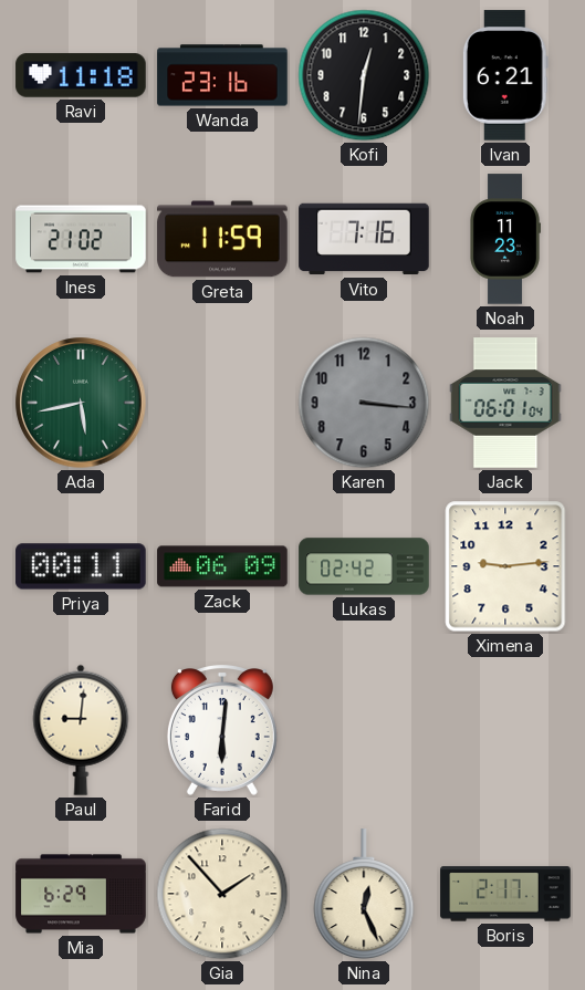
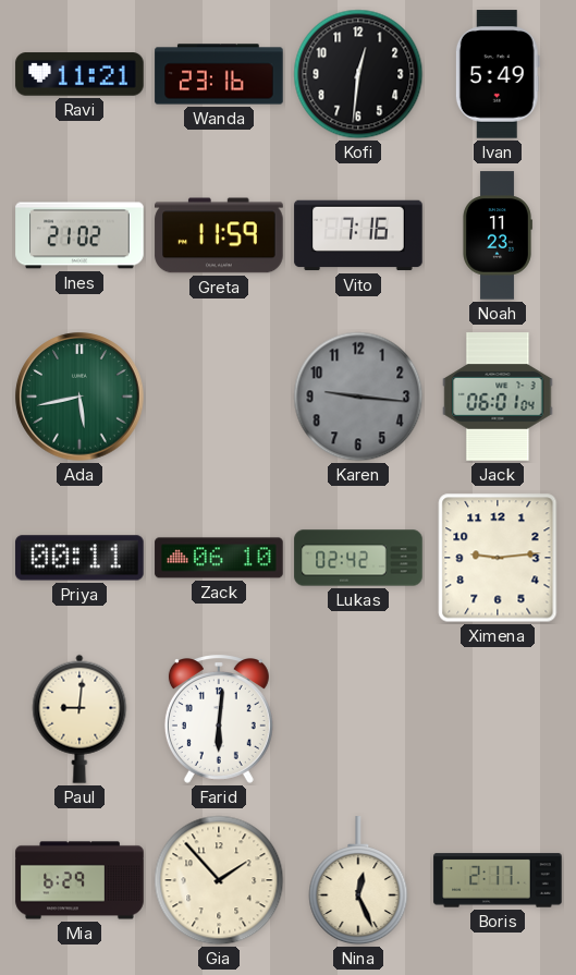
Ravi: 11:18 -> 11:21 (79, 74)
Ivan: 6:21 -> 5:49 (498, 74)
Karen: 3:16 -> 9:16 (358, 397)
Zack: 06:09 -> 06:10 (219, 558)
